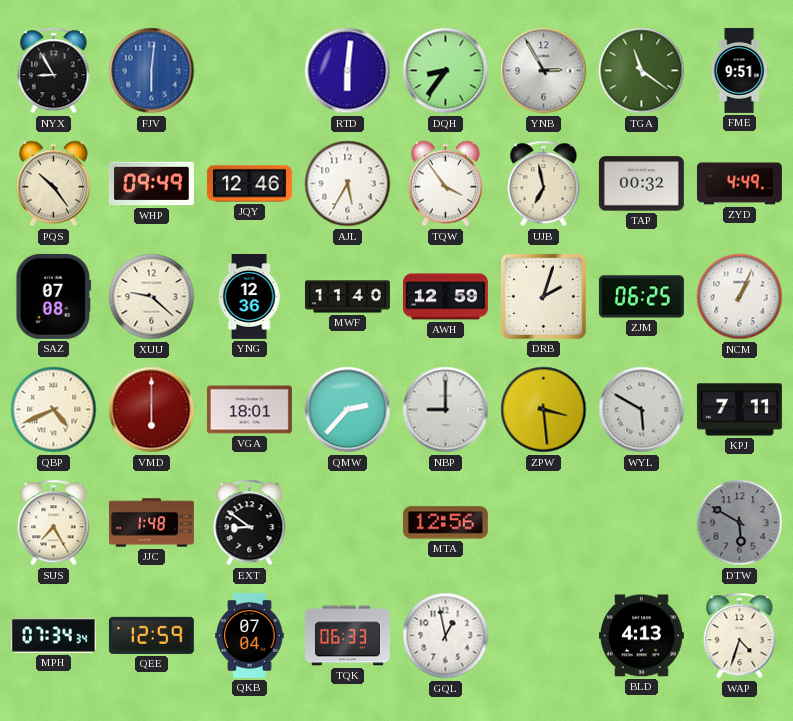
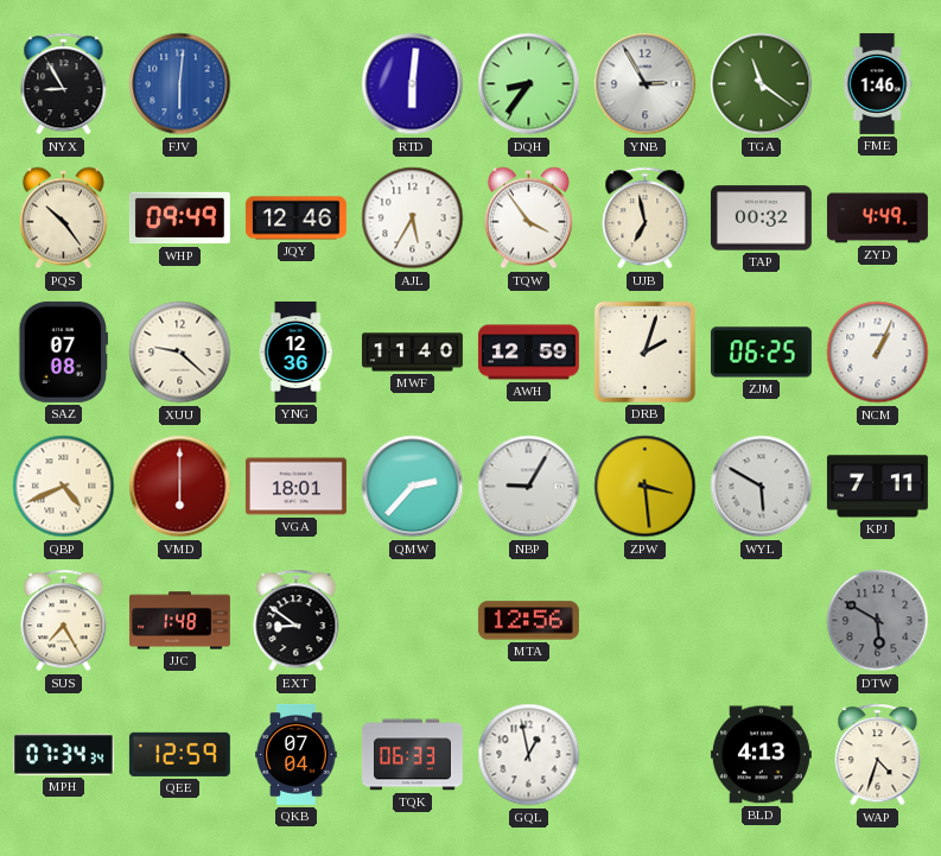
FME: 9:51 -> 1:46 (877, 83)
NBP: 9:00 -> 9:05 (529, 487)
